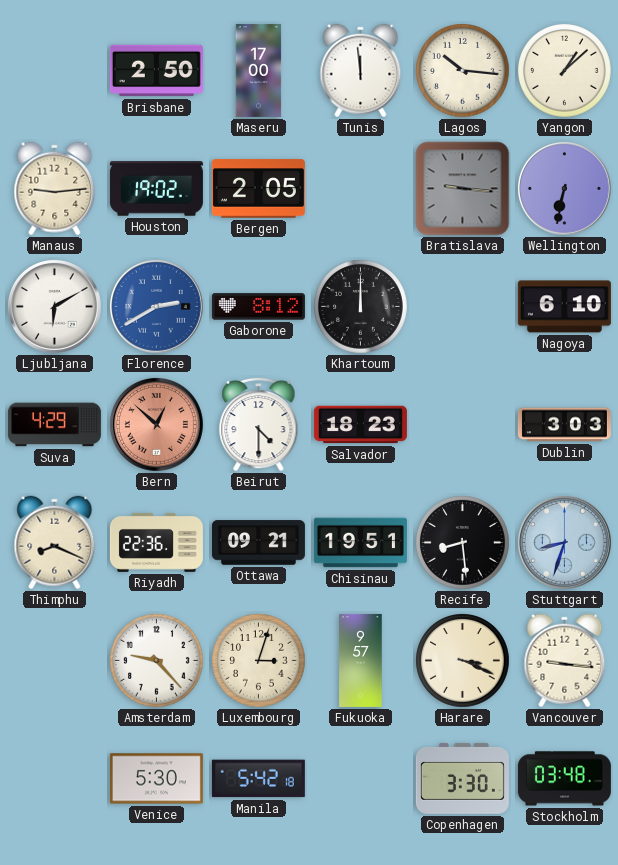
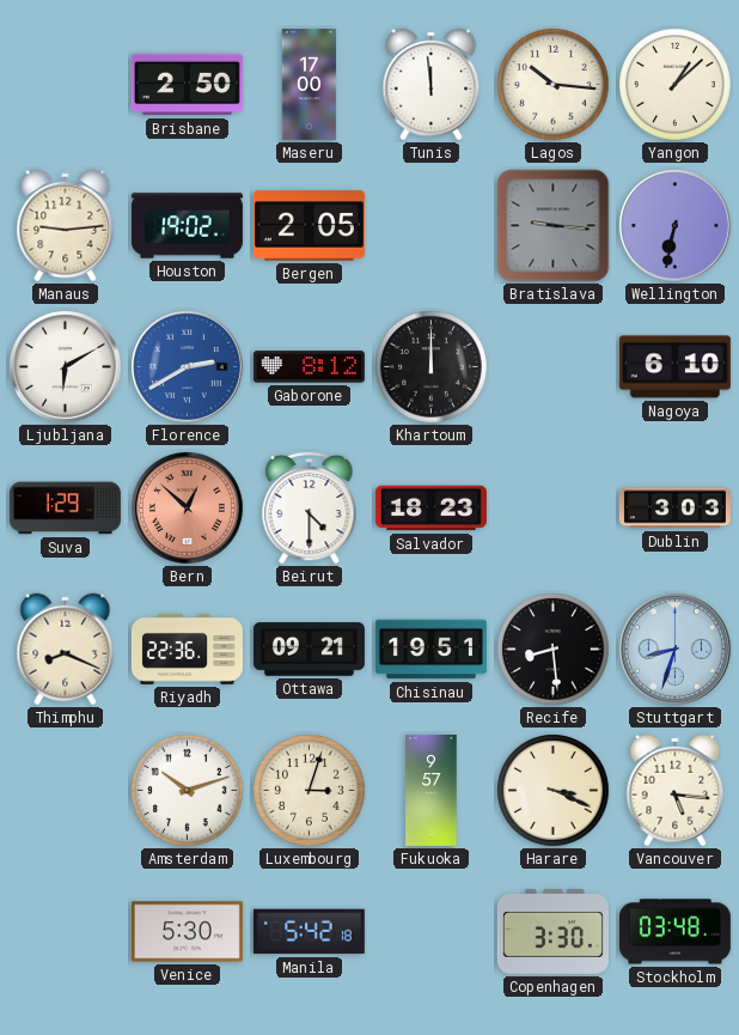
Suva: 4:29 -> 1:29 (65, 509)
Amsterdam: 9:23 -> 10:12 (188, 791)
Vancouver: 9:16 -> 5:16 (676, 791)
